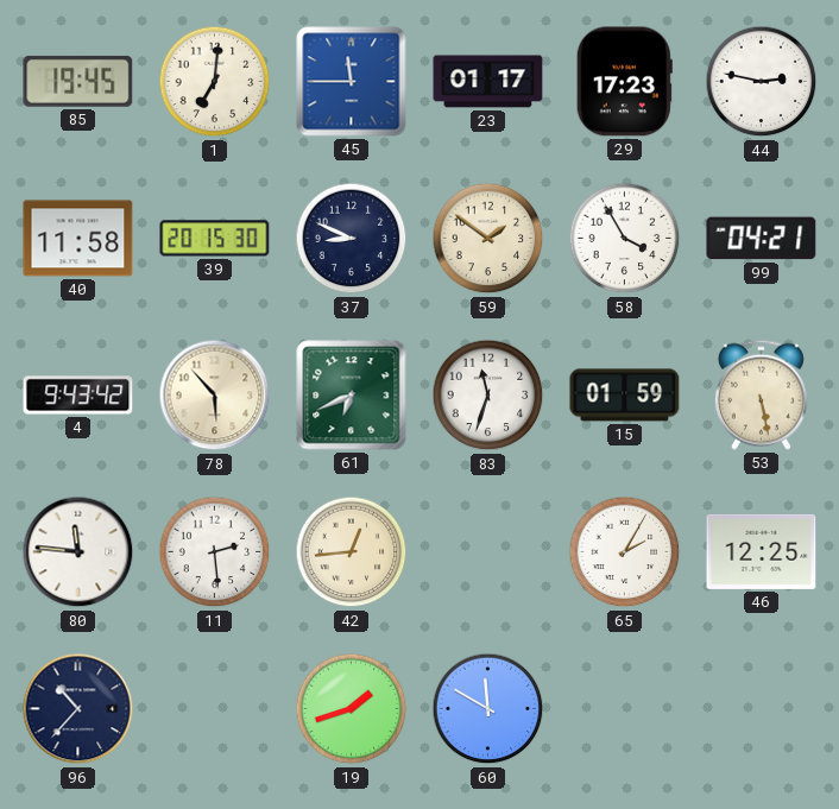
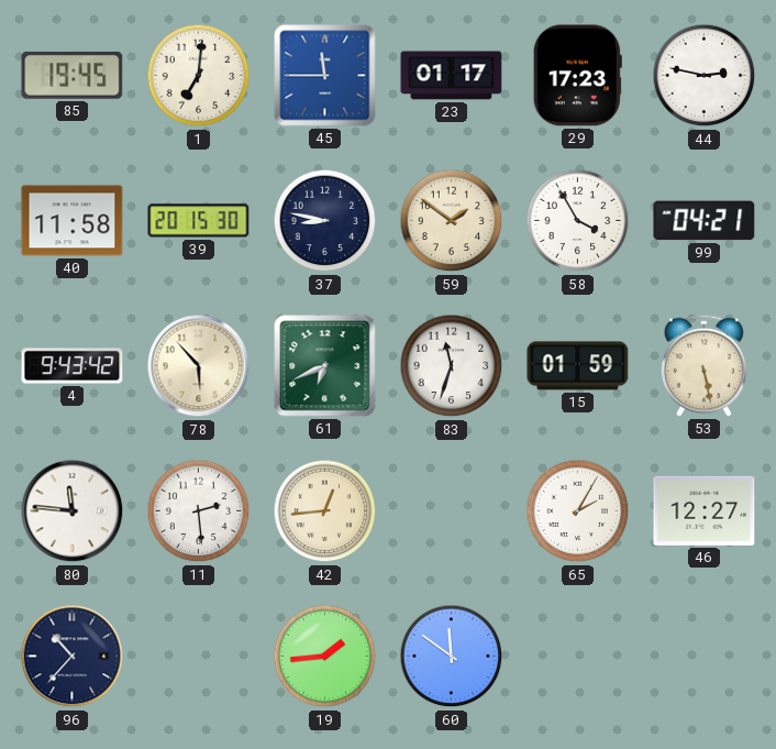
37: 8:49 -> 8:47 (325, 221)
46: 12:25 -> 12:27 (705, 510)
19: 1:42 -> 1:44 (325, 657)
60: 11:50 -> 11:51 (452, 657)
